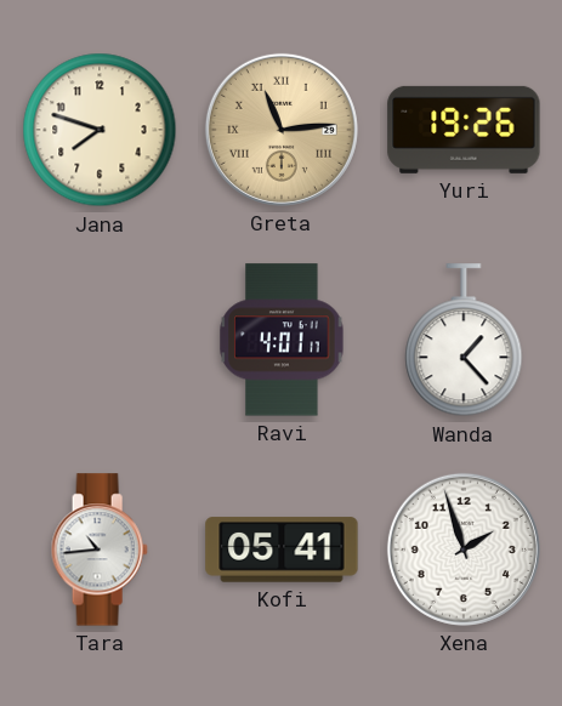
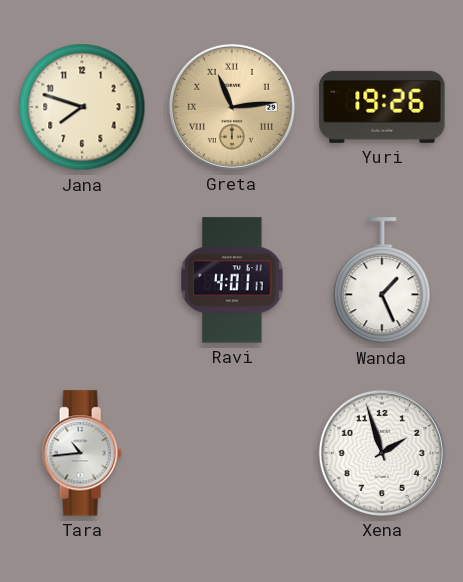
Wanda: 1:23 -> 1:26 (382, 281)
Kofi: 05:41 -> none (282, 550)
